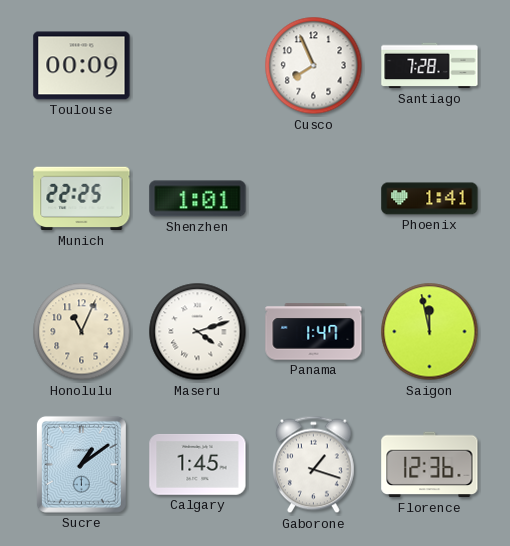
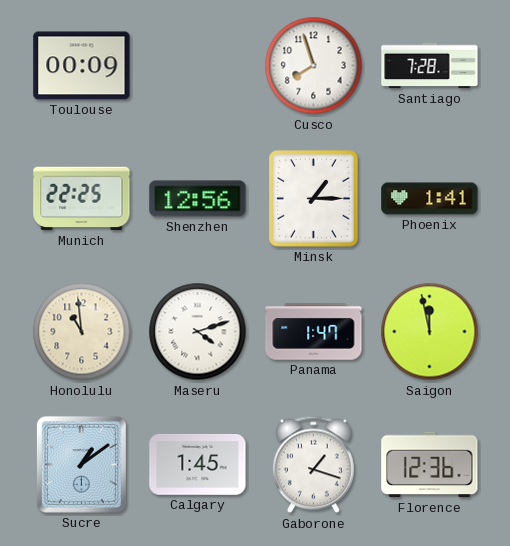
Cusco: 7:56 -> 7:57 (314, 66)
Shenzhen: 1:01 -> 12:56 (198, 199)
Minsk: none -> 1:15 (314, 199)
Honolulu: 11:04 -> 10:59 (82, 332)
